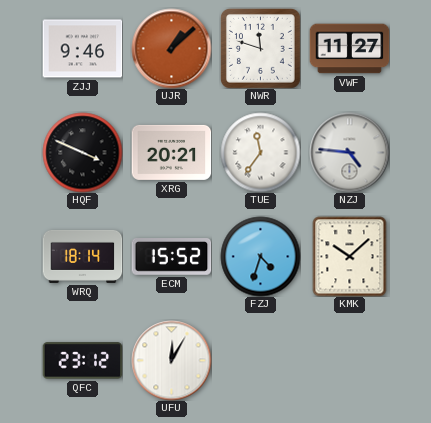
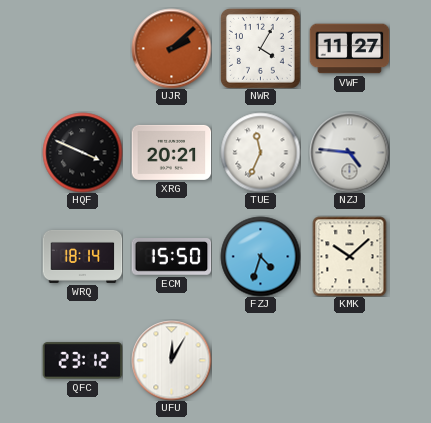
ZJJ: 9:46 -> none (82, 49)
UJR: 1:08 -> 2:08 (171, 48)
NWR: 11:48 -> 4:05 (260, 48)
TUE: 11:36 -> 11:34 (260, 152)
ECM: 15:52 -> 15:50 (171, 257)
